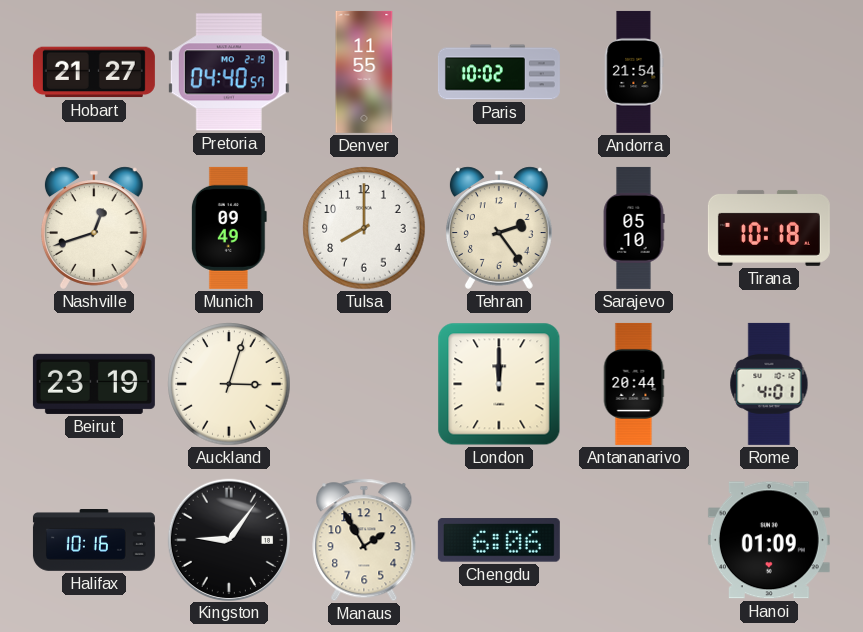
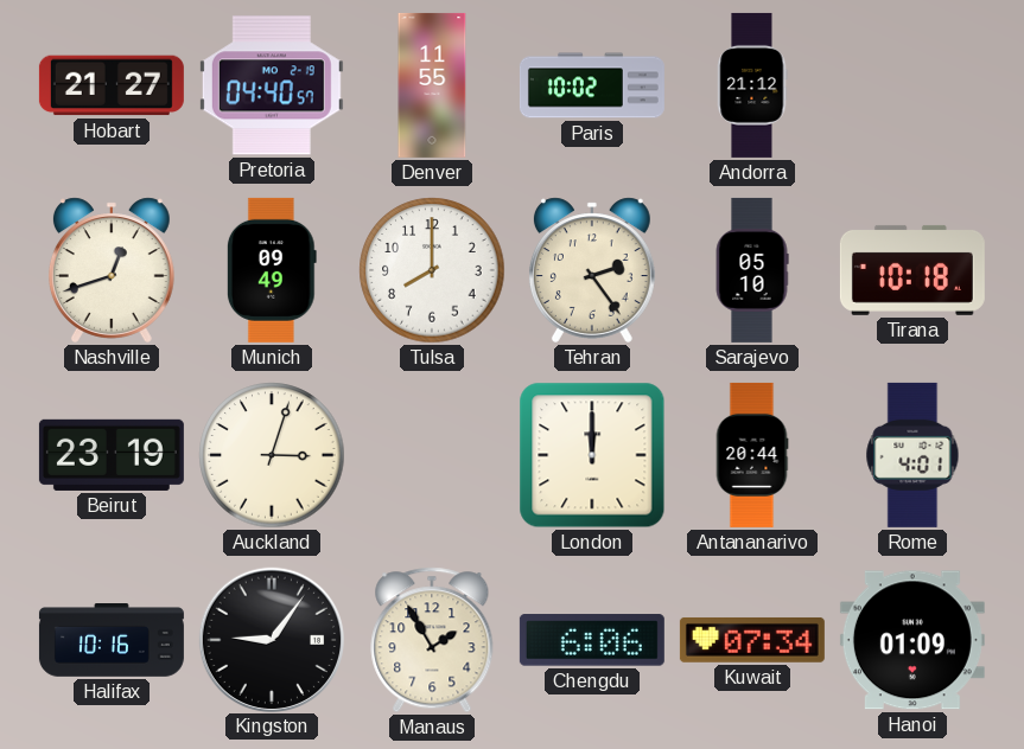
Andorra: 21:54 -> 21:12 (752, 85)
Kuwait: none -> 07:34 (752, 640)
